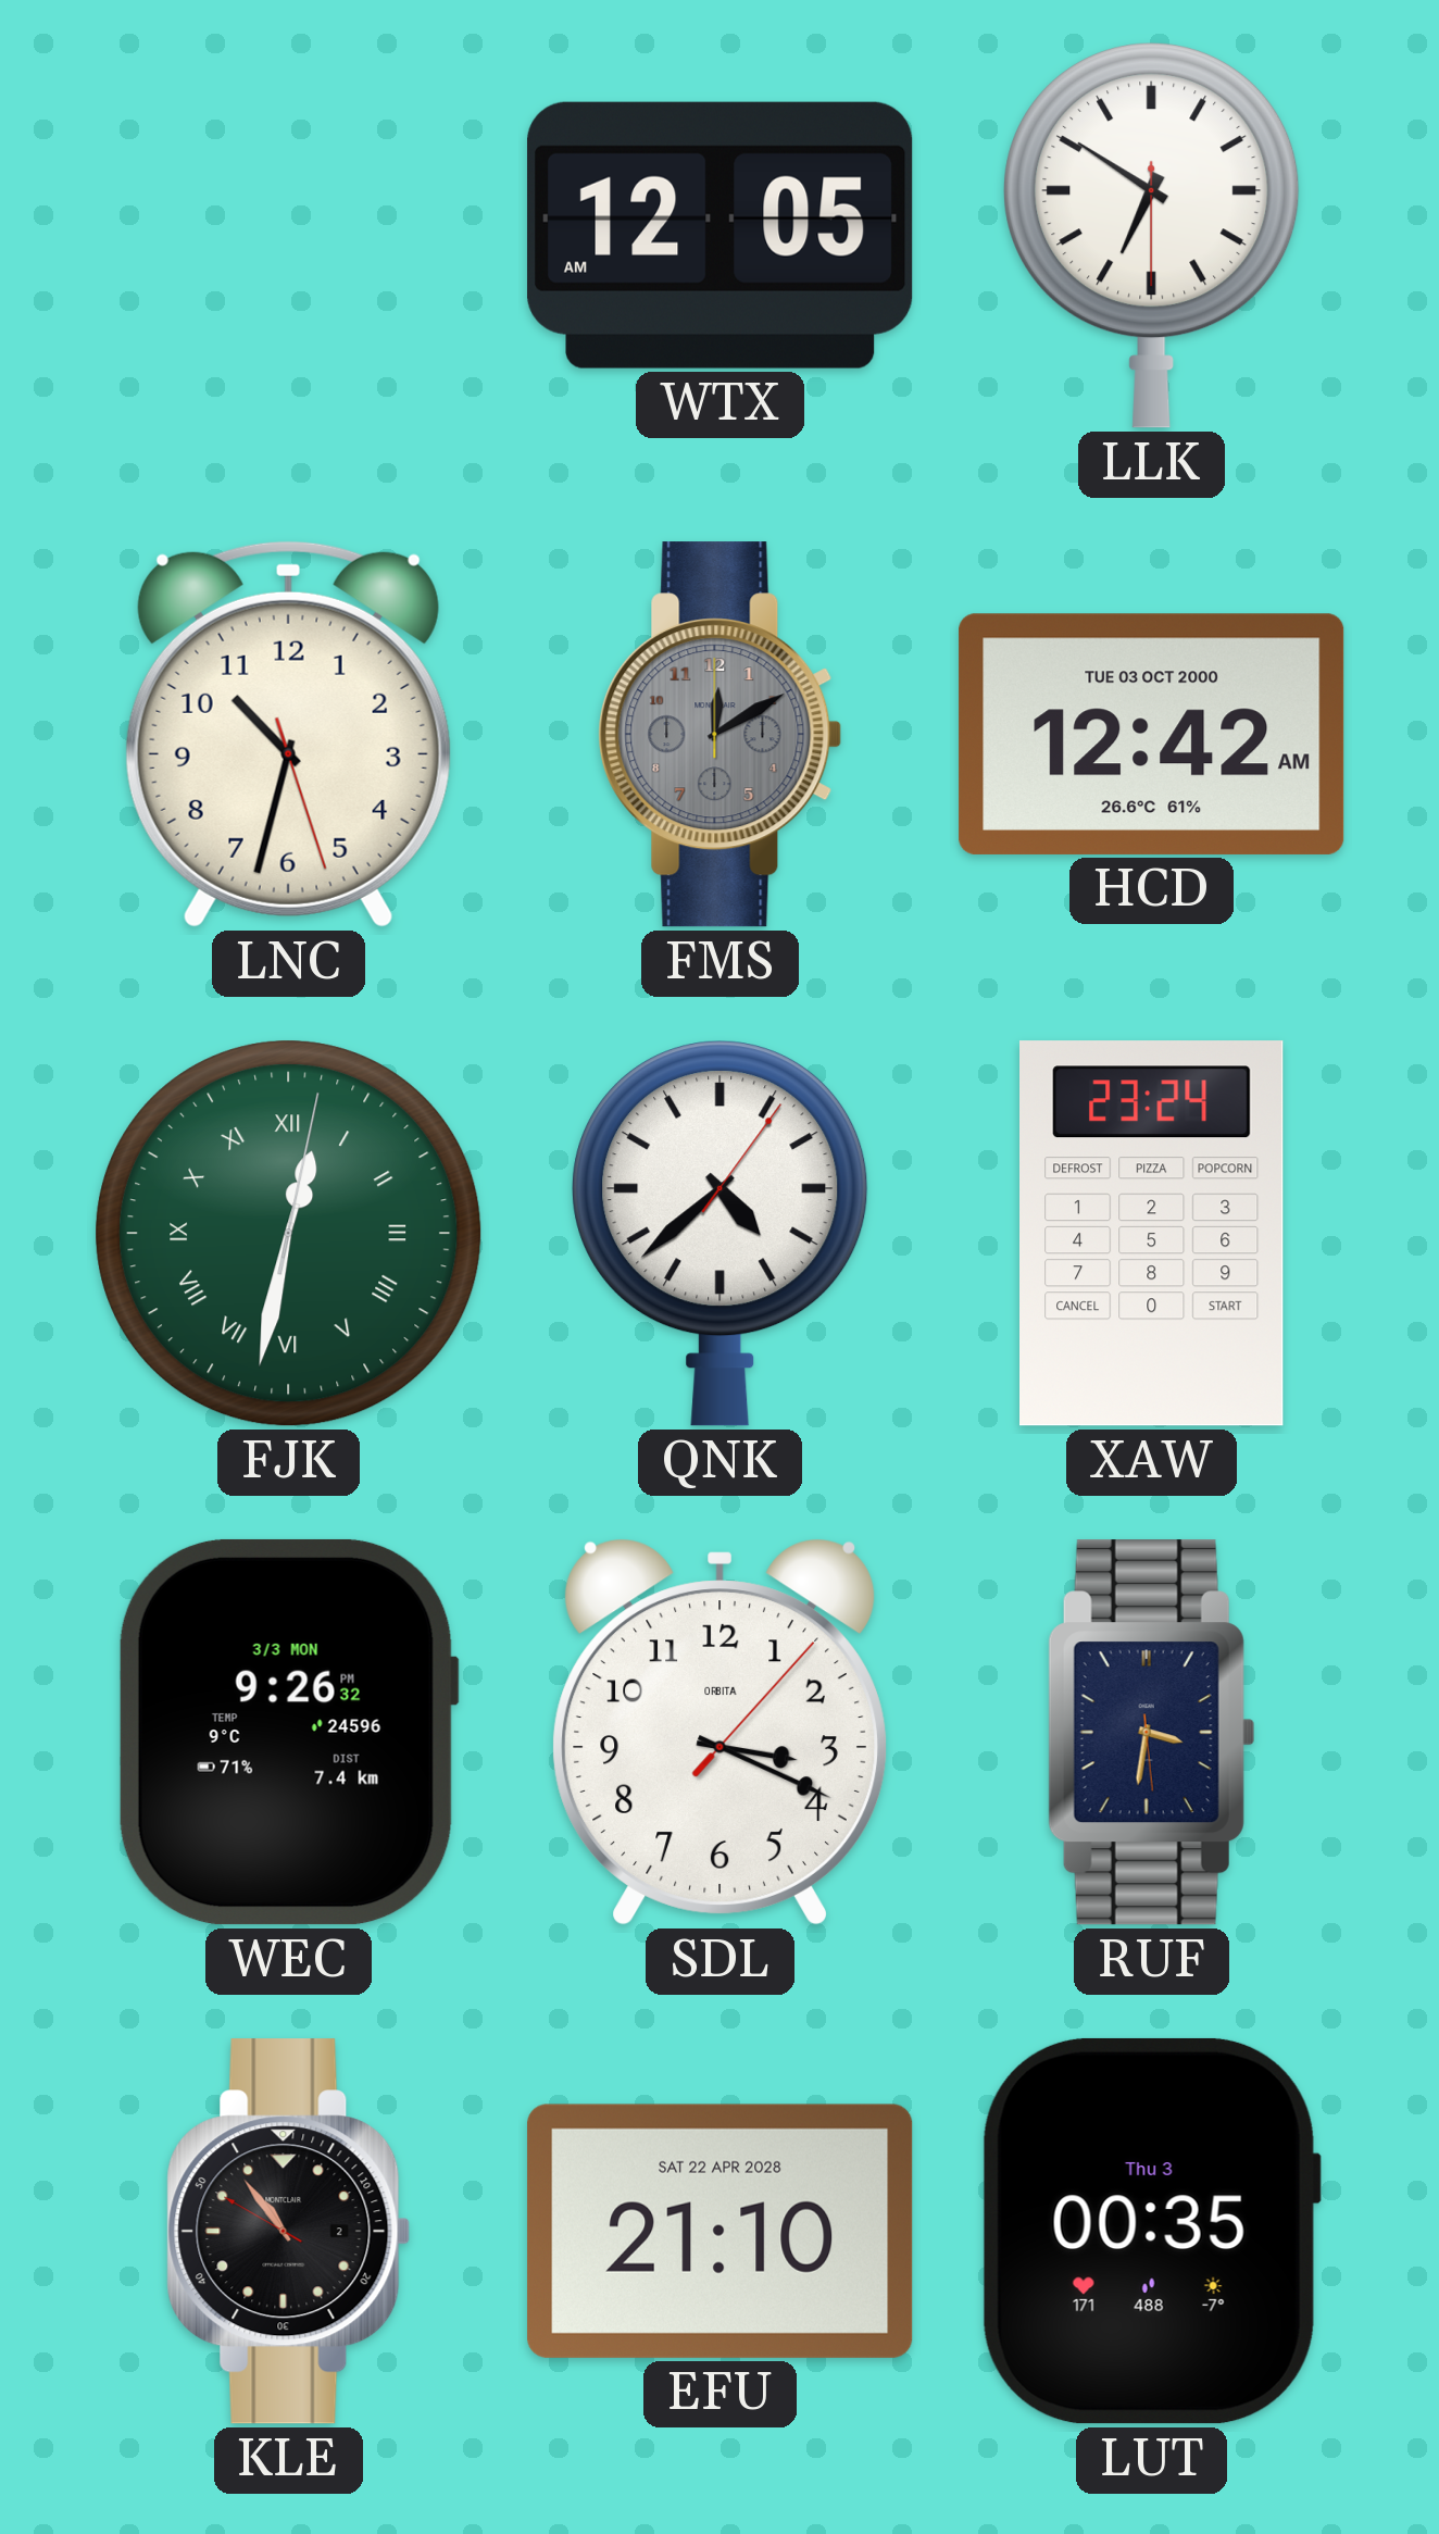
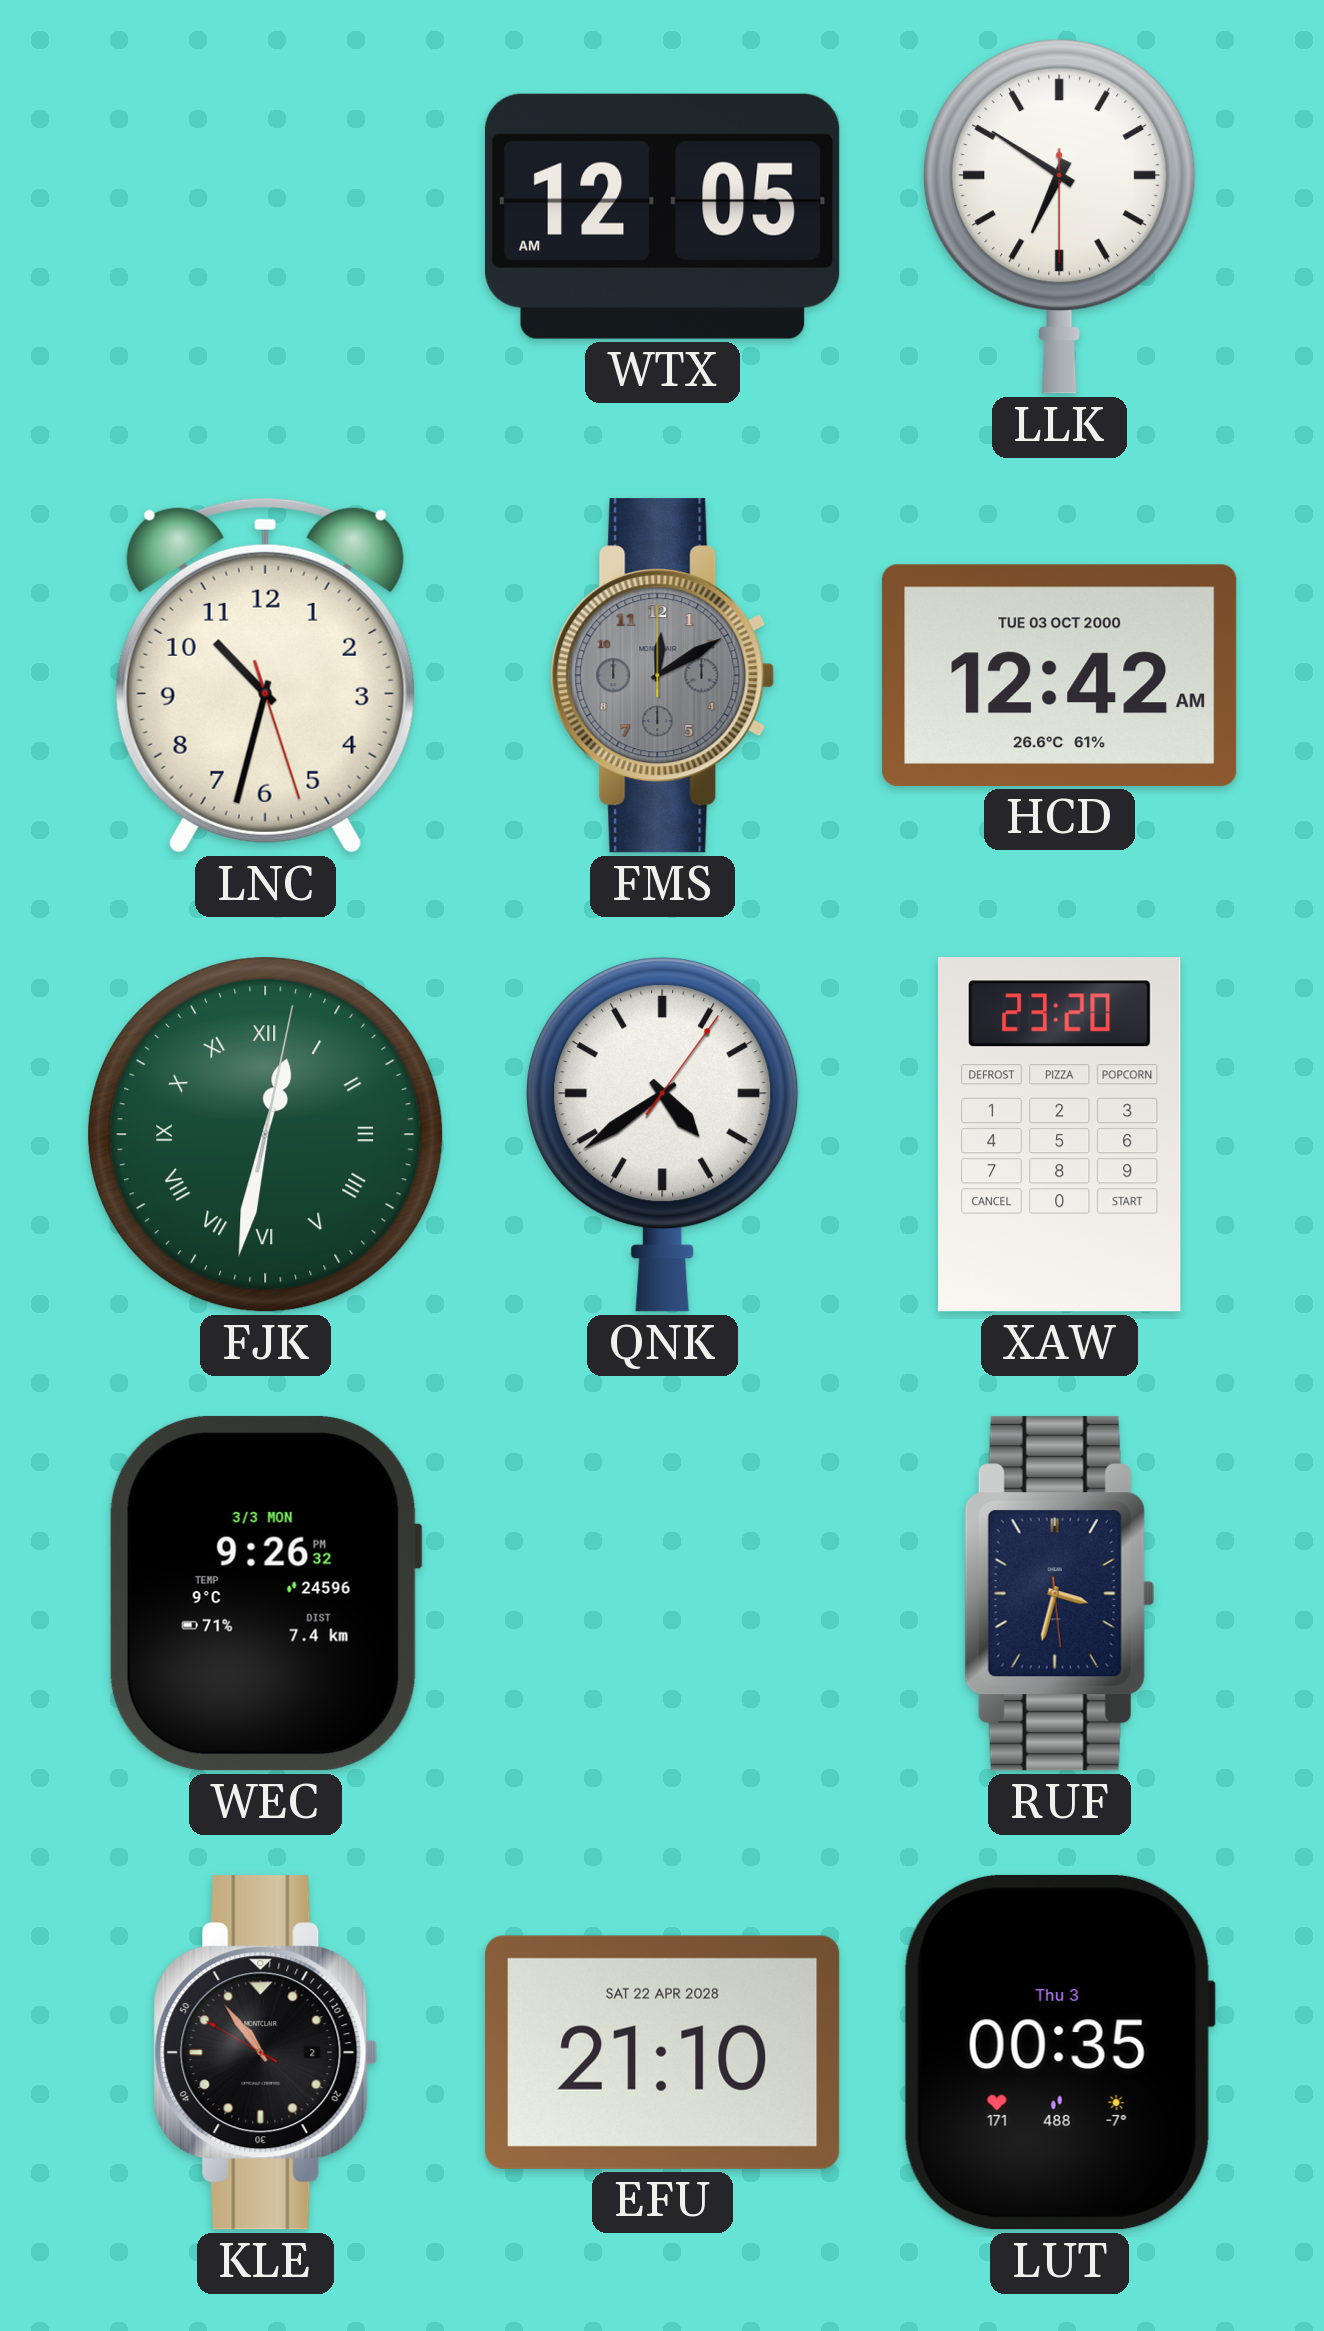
QNK: 4:38 -> 4:39 (663, 1135)
XAW: 23:24 -> 23:20 (1060, 1135)
SDL: 3:19 -> none (719, 1732)
RUF: 3:31 -> 3:32 (1059, 1594)
